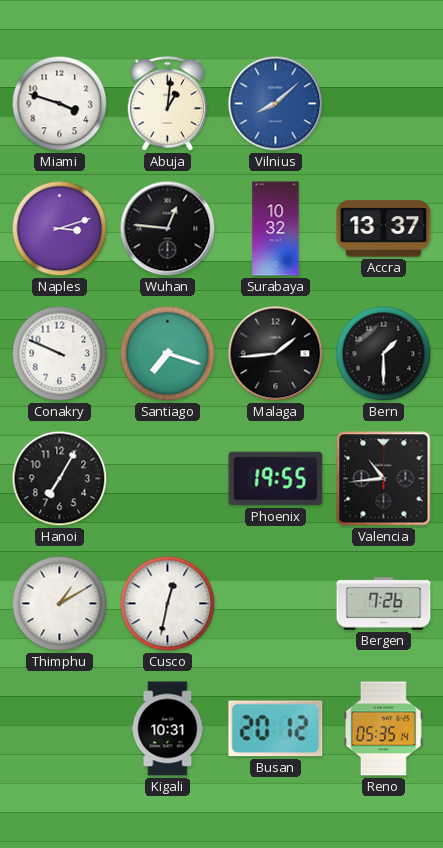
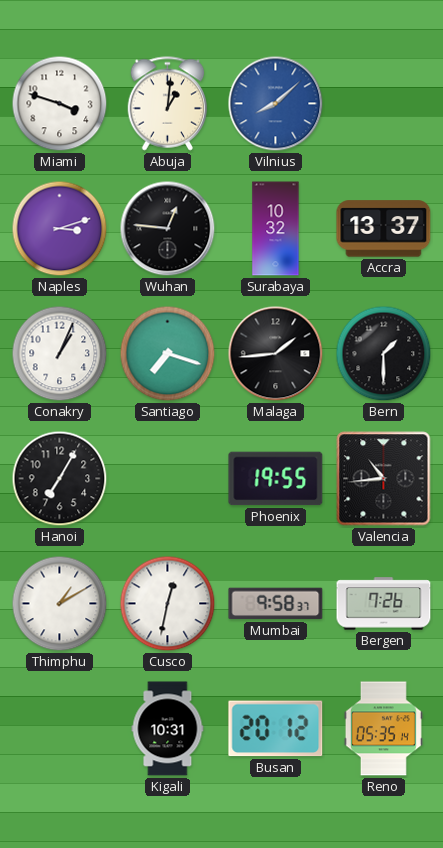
Conakry: 9:49 -> 1:04 (60, 354)
Mumbai: none -> 9:58 (276, 604)
